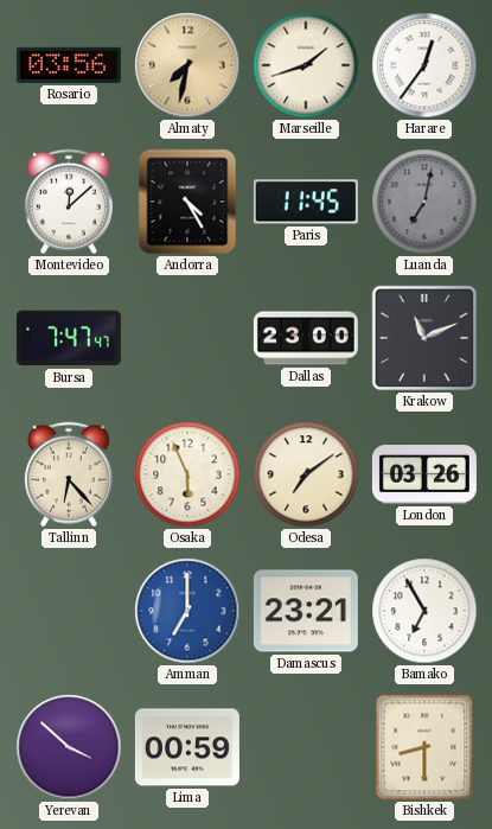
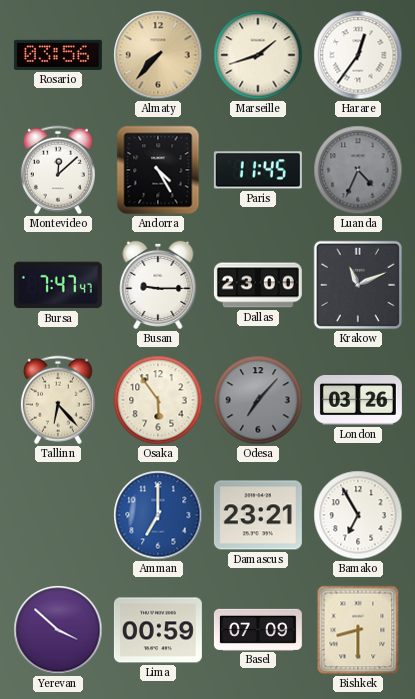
Almaty: 7:32 -> 7:37 (158, 55)
Luanda: 7:02 -> 4:34 (358, 170)
Busan: none -> 9:15 (158, 285)
Osaka: 5:56 -> 5:54 (158, 400)
Odesa: 7:09 -> 7:07 (258, 400)
Odesa dial: cream -> grey (258, 400)
Basel: none -> 07:09 (258, 629)
